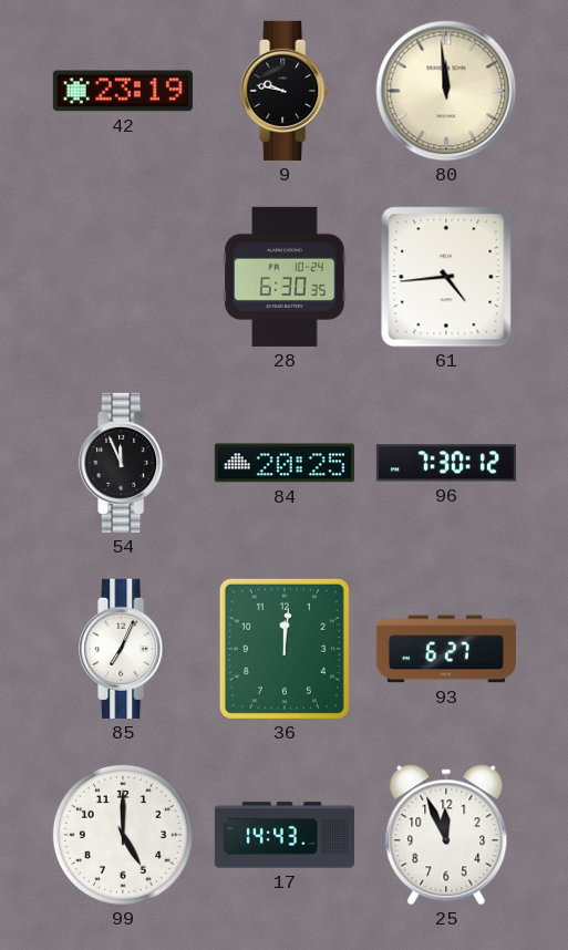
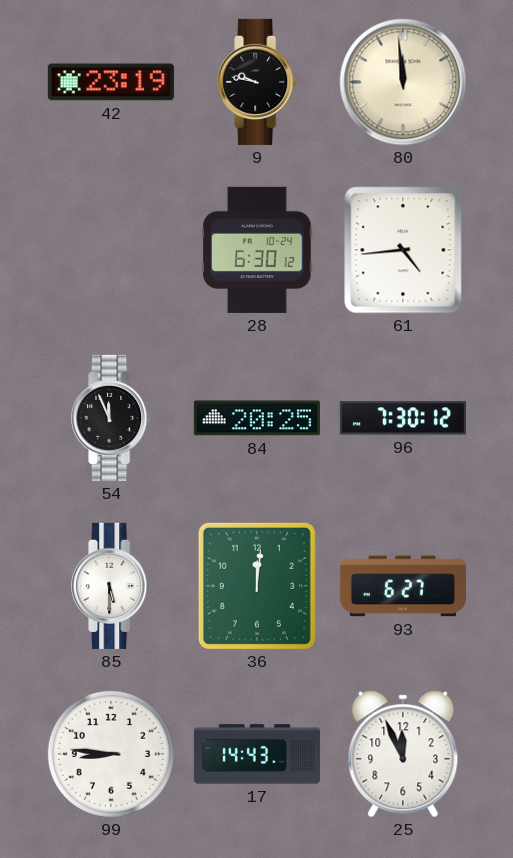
28: 6:30:35 -> 6:30:12 (257, 250)
85: 7:04 -> 5:30 (112, 586)
99: 5:00 -> 8:46 (111, 754)
